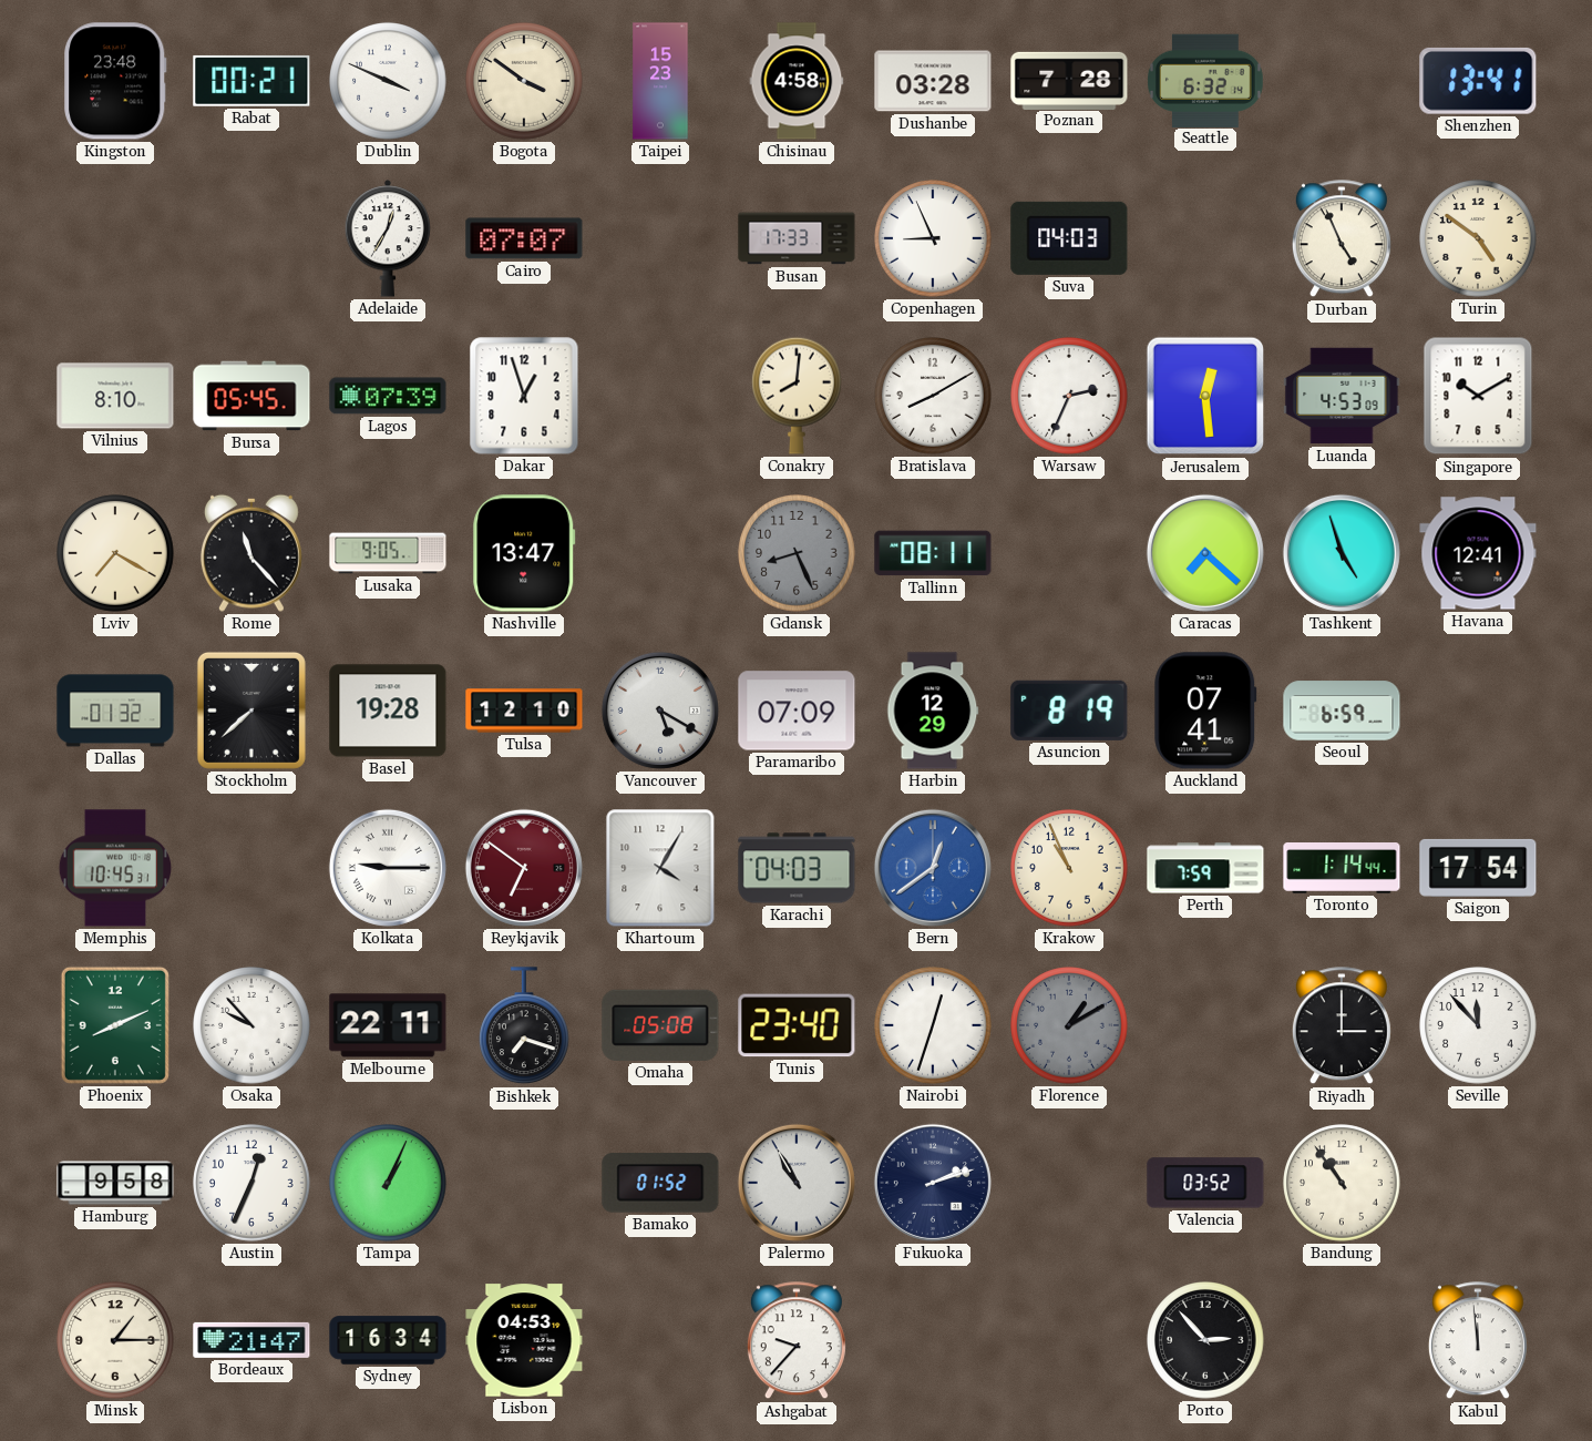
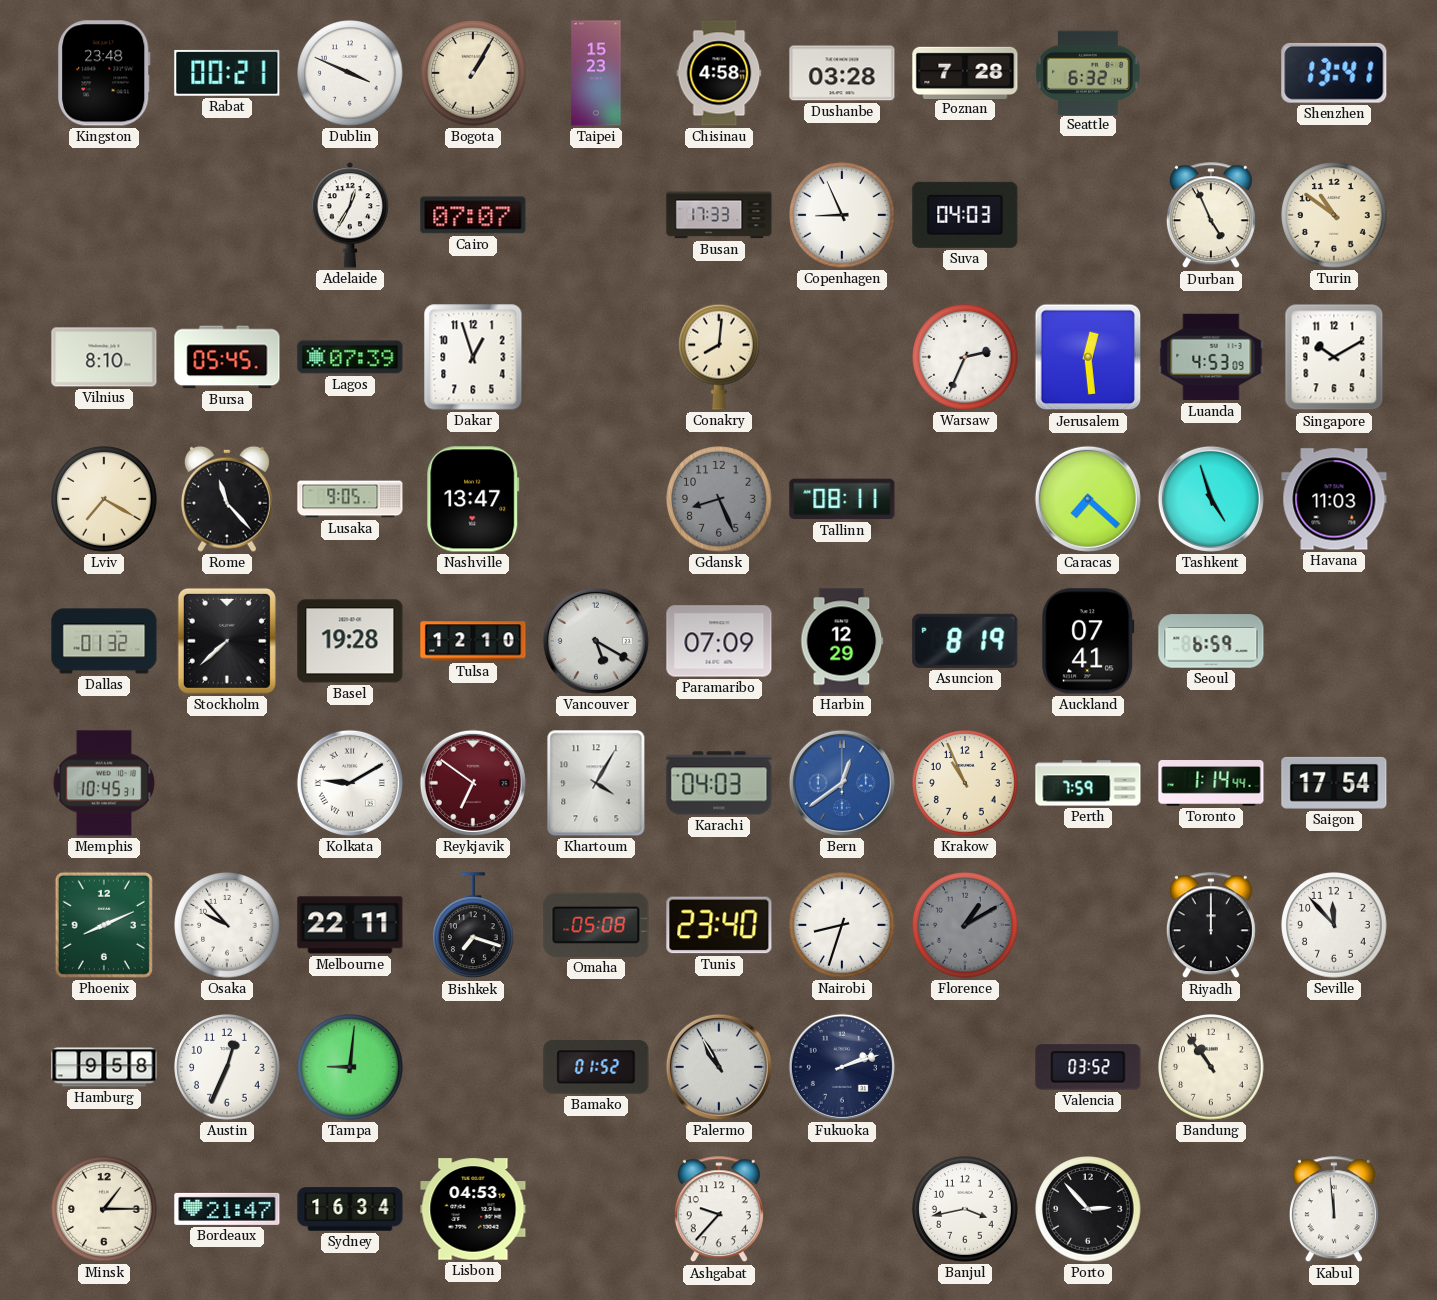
Bogota: 3:51 -> 1:05 (473, 73)
Turin: 4:51 -> 10:51 (1334, 215)
Bratislava: 8:10 -> none (933, 396)
Havana: 12:41 -> 11:03 (1334, 499)
Kolkata: 9:15 -> 9:10 (350, 783)
Nairobi: 12:33 -> 8:33 (842, 925)
Riyadh: 3:00 -> 12:00 (1211, 926)
Tampa: 1:04 -> 9:01 (350, 1067)
Banjul: none -> 3:43 (965, 1209)
